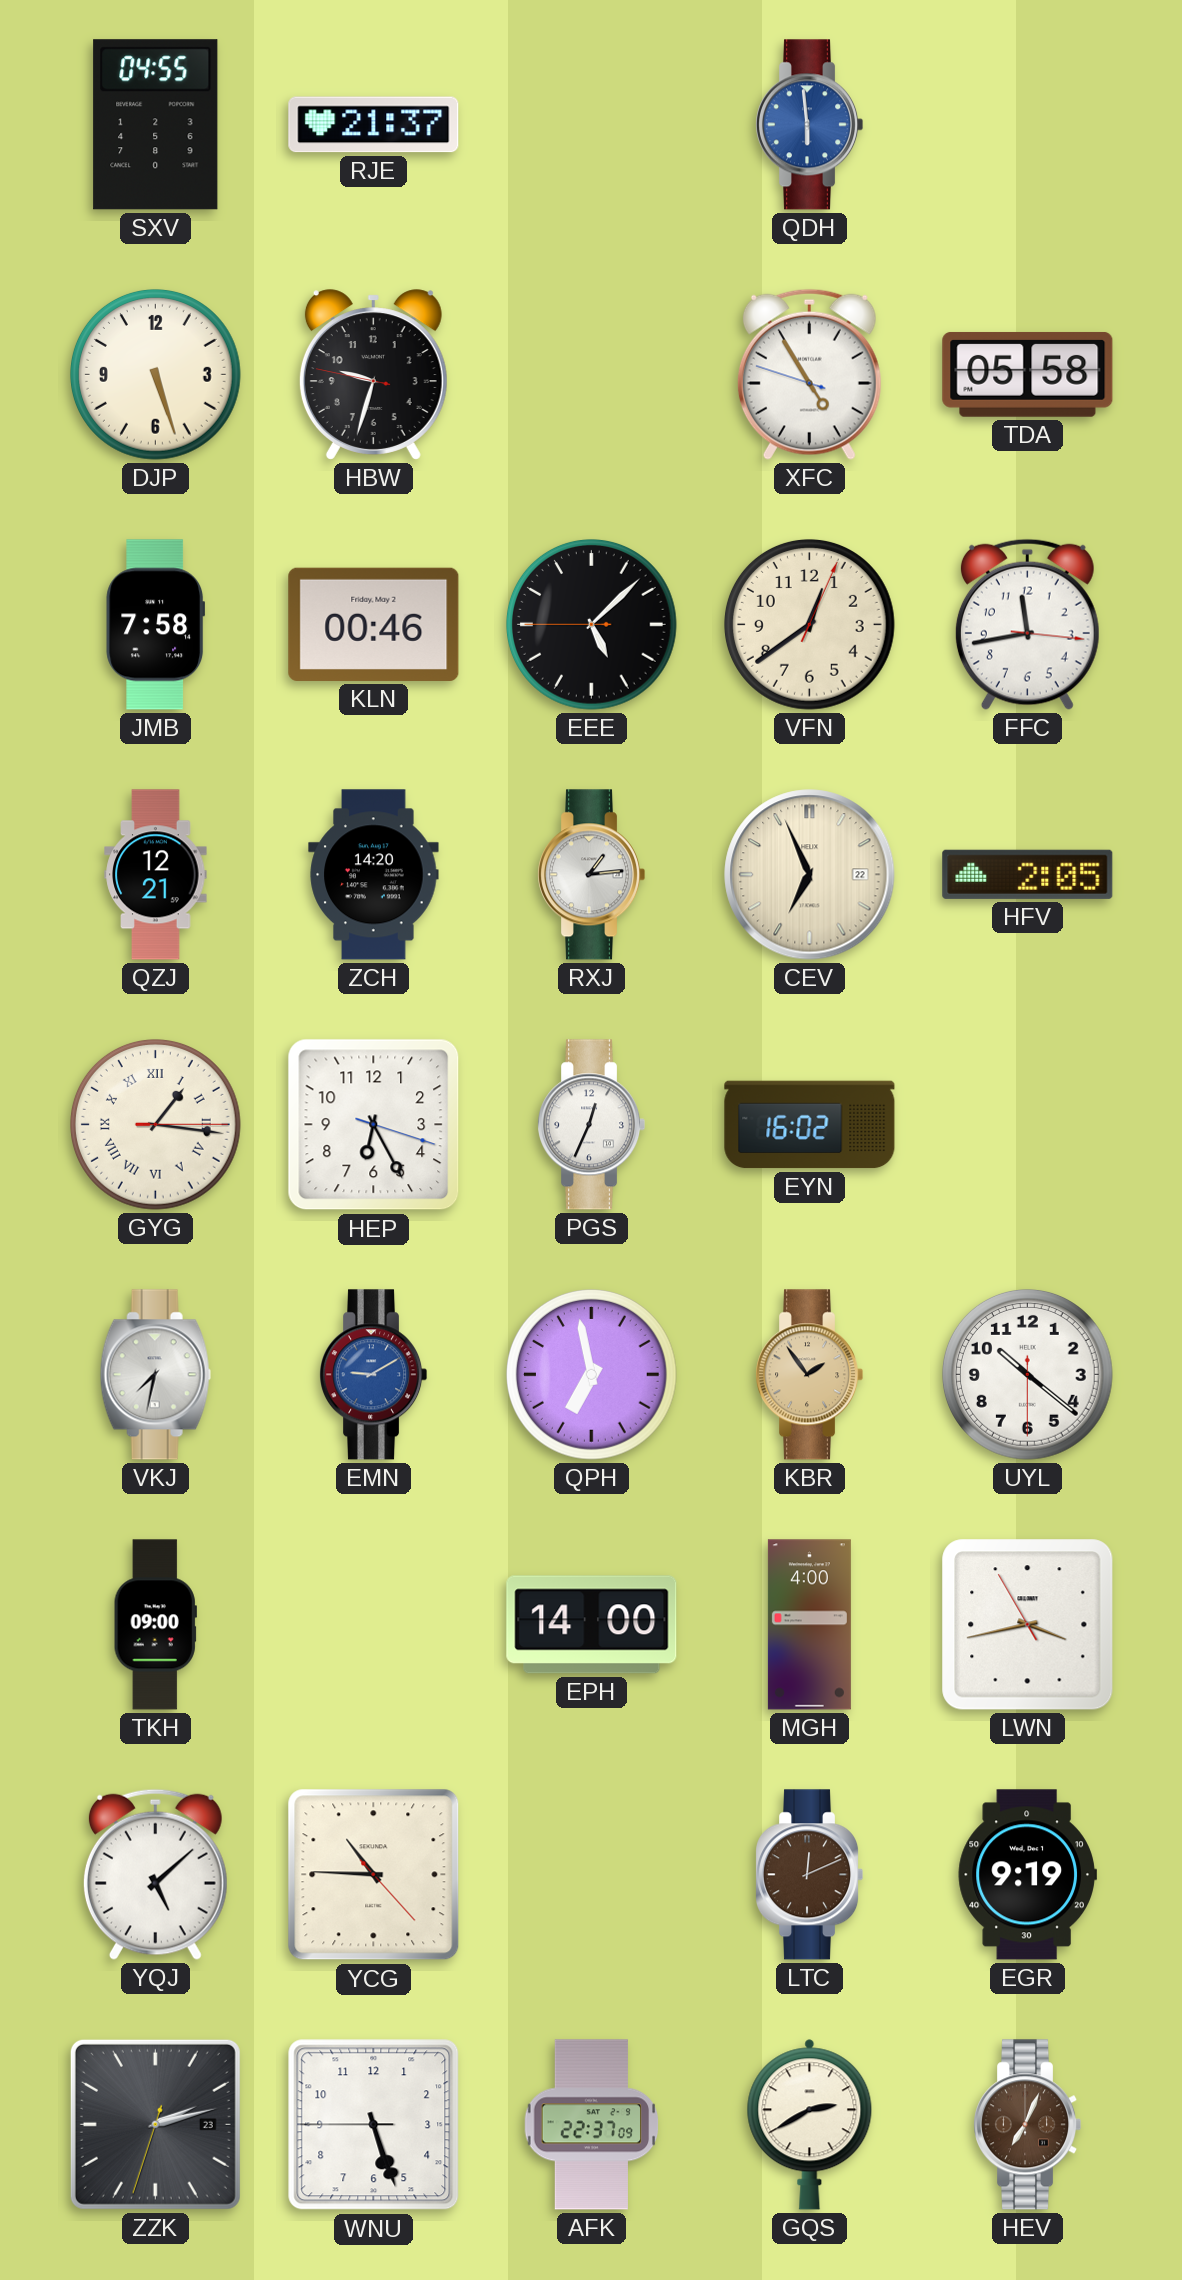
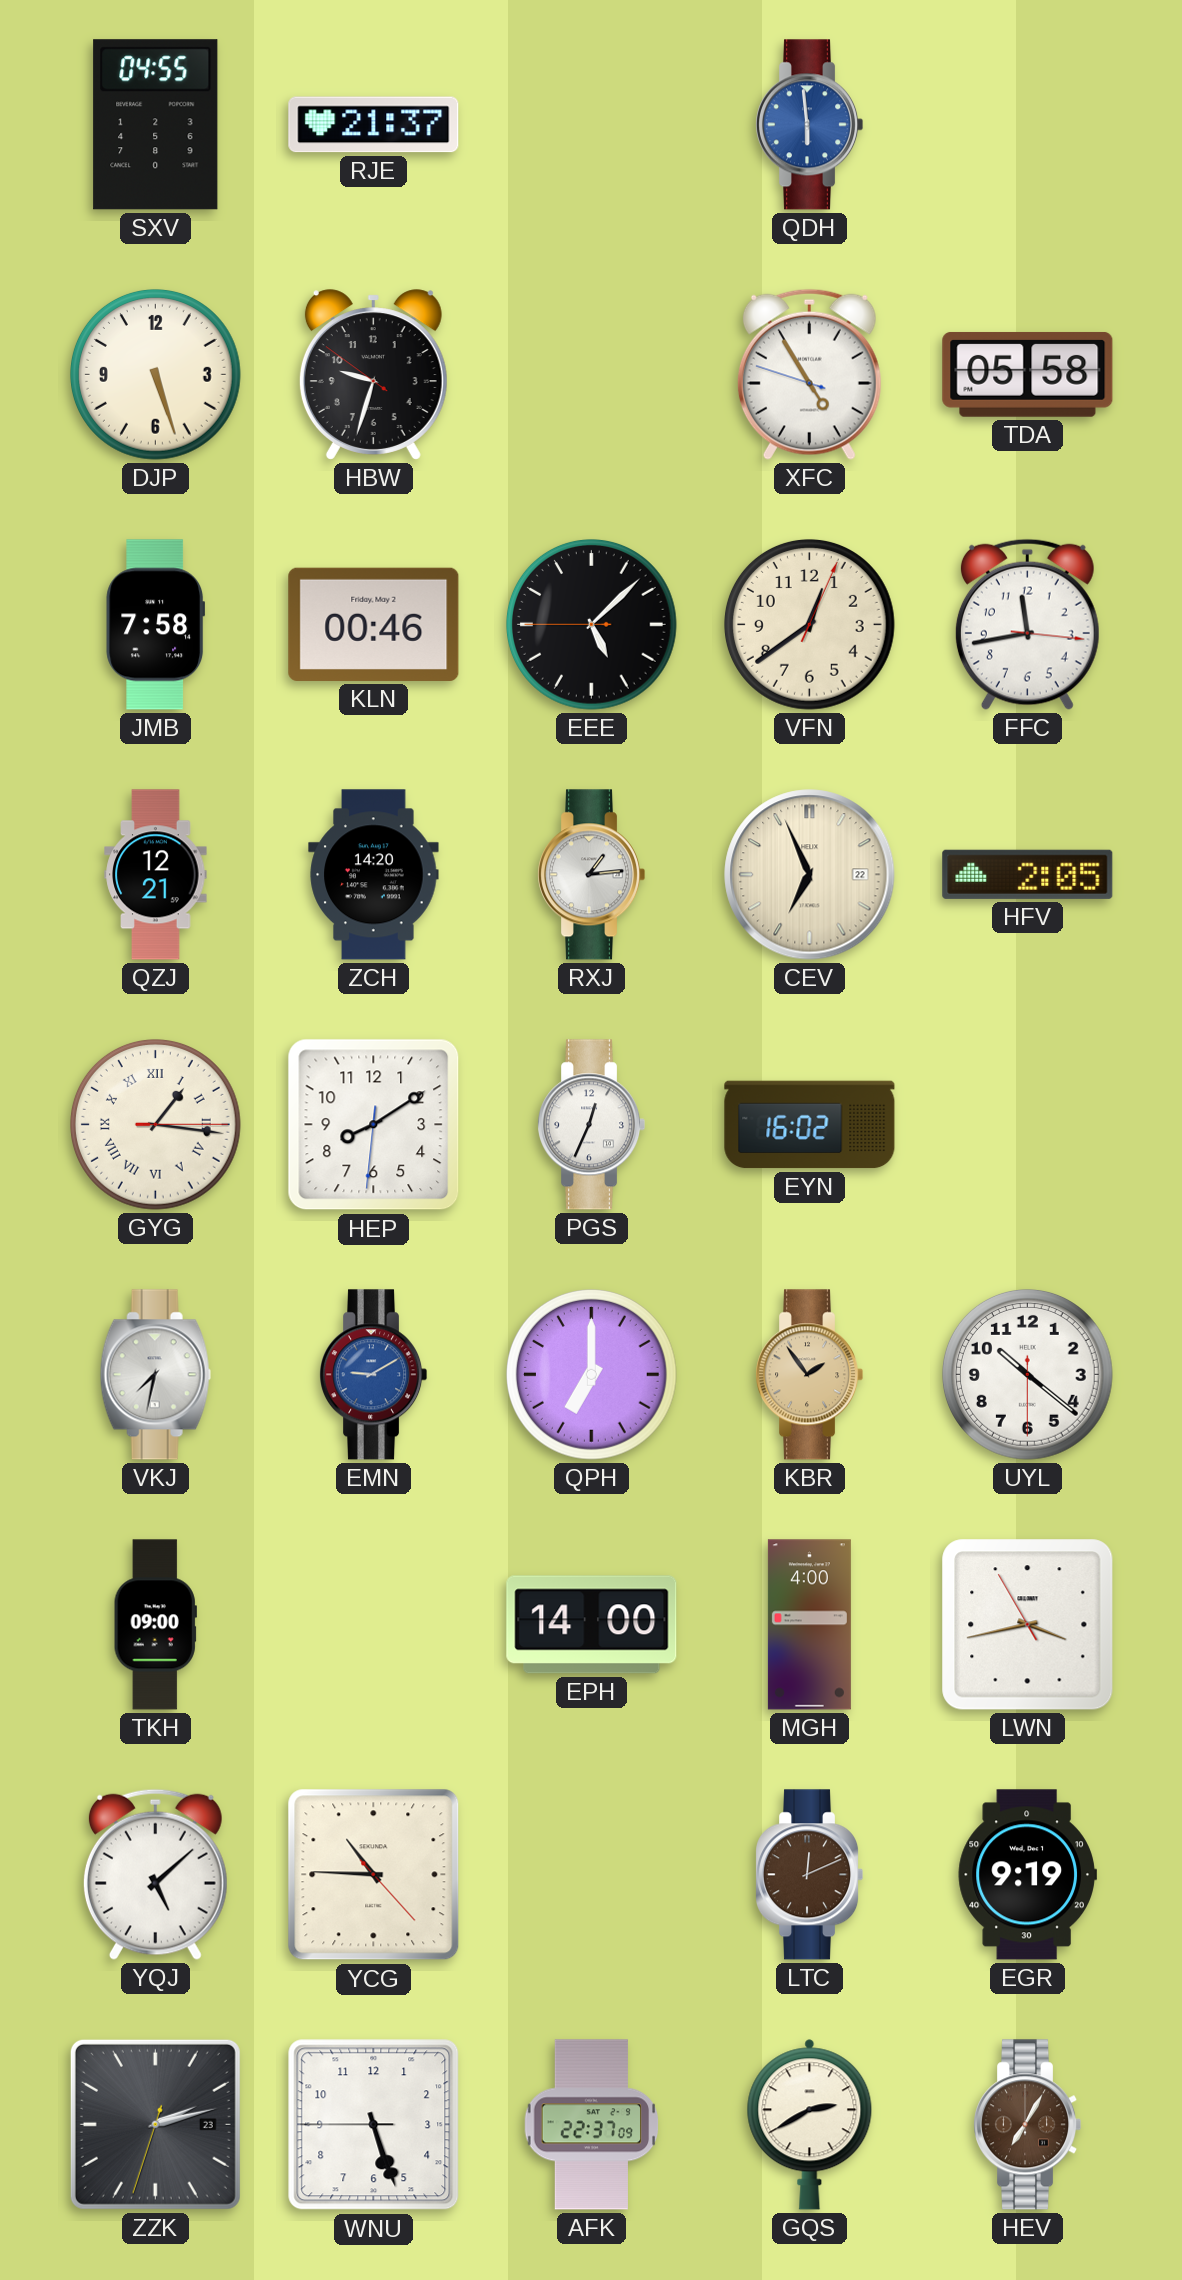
HBW: 9:32:47 -> 9:32:51 (373, 375)
HEP: 6:25 -> 8:09 (374, 1125)
QPH: 6:58 -> 7:00 (592, 1375)
HEV: 7:04 -> 7:05 (1028, 2125)
